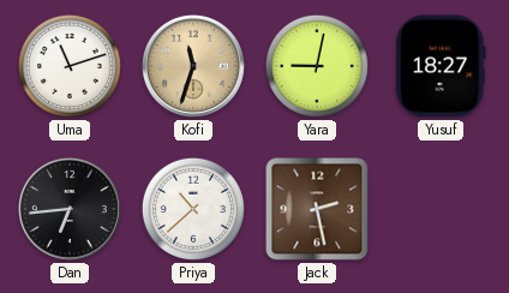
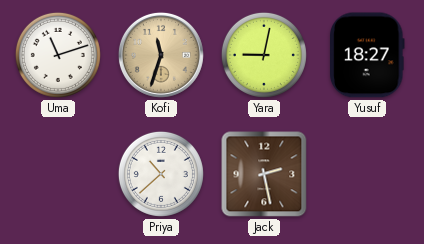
Dan: 6:44 -> none (70, 209)
